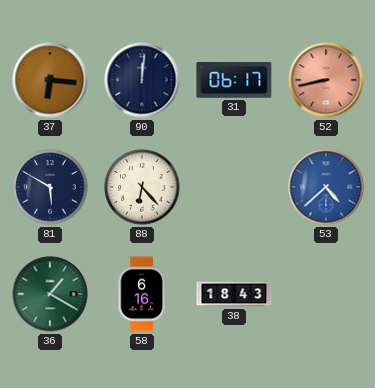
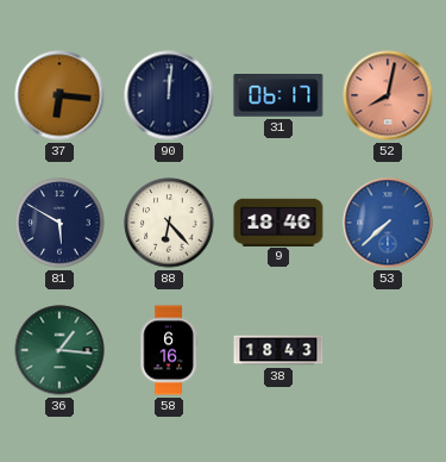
52: 8:43 -> 8:02 (388, 95)
9: none -> 18:46 (278, 221)
53: 4:38 -> 7:38 (388, 223)
36: 1:20 -> 1:16 (59, 350)
